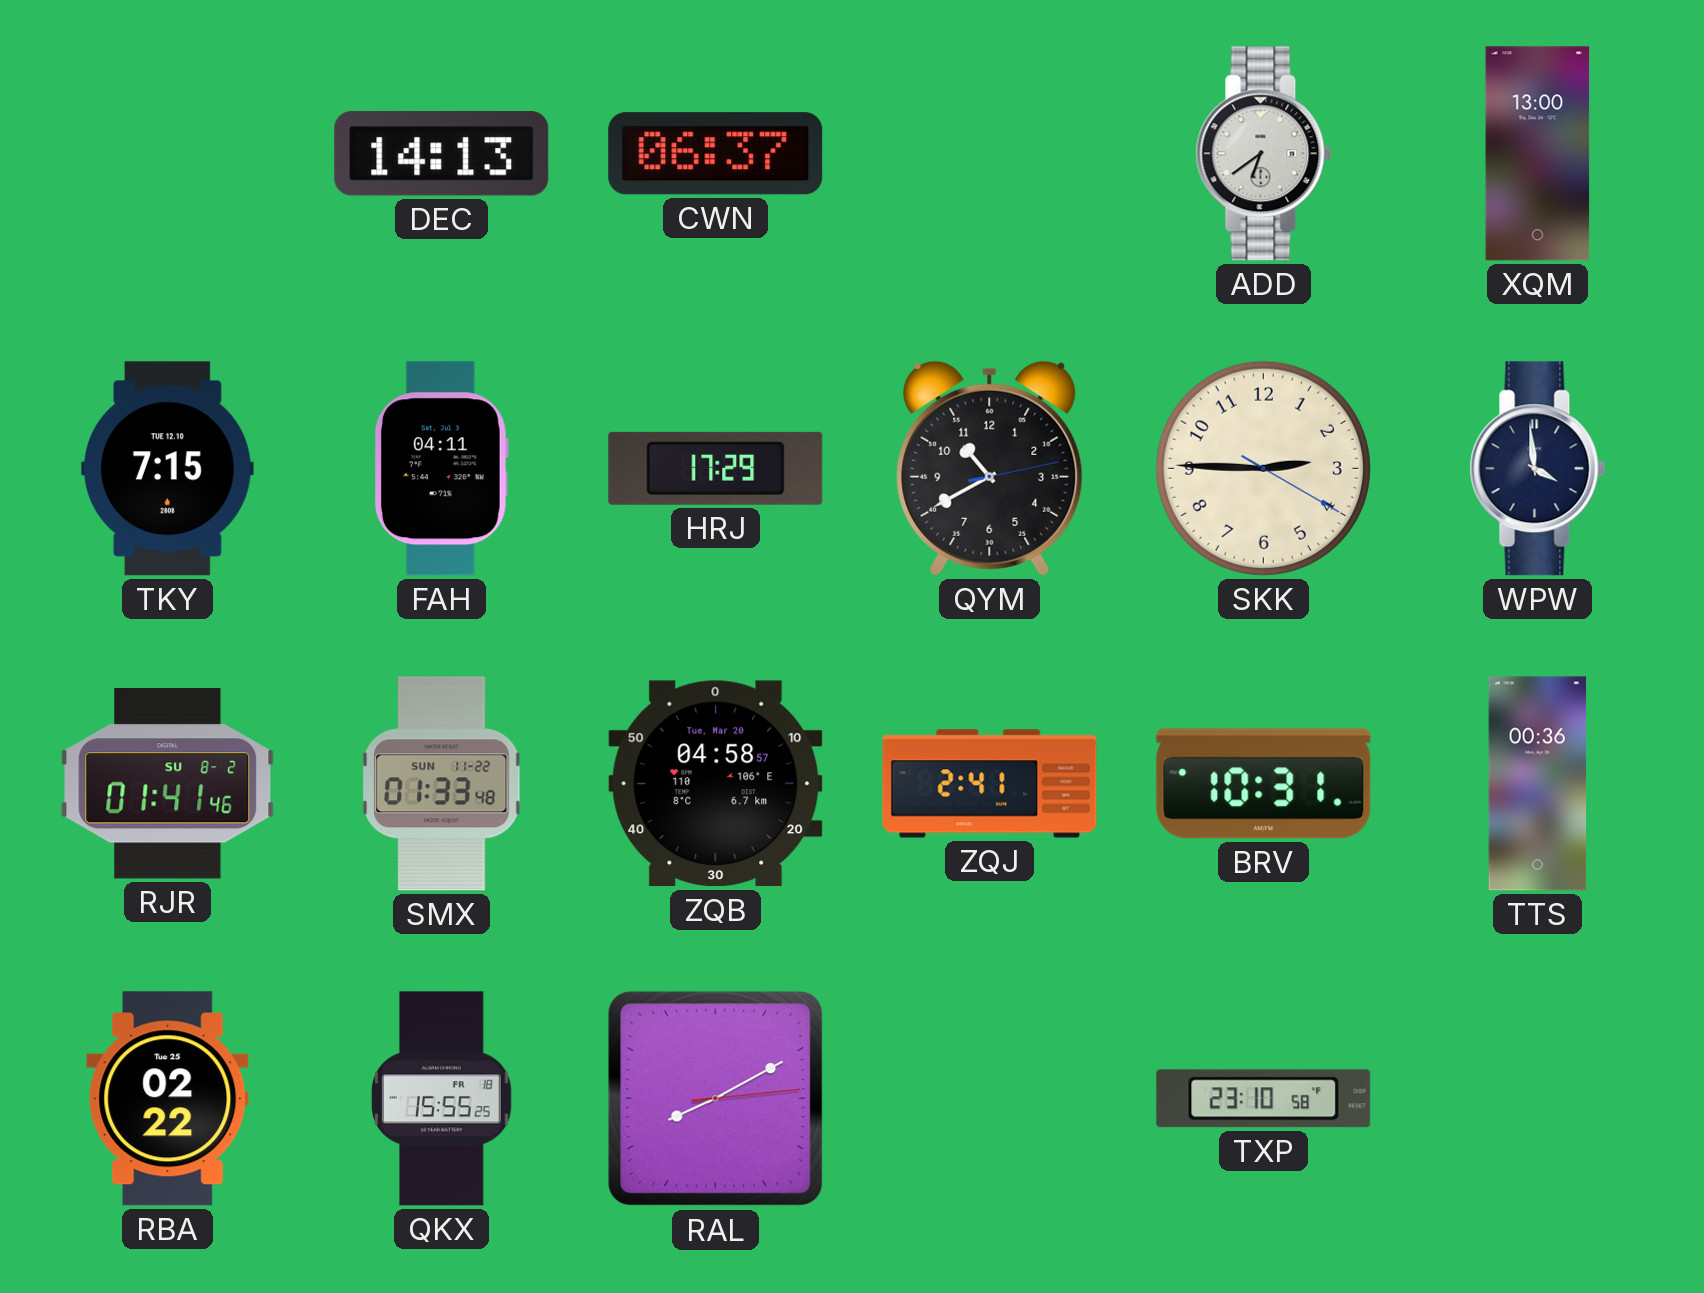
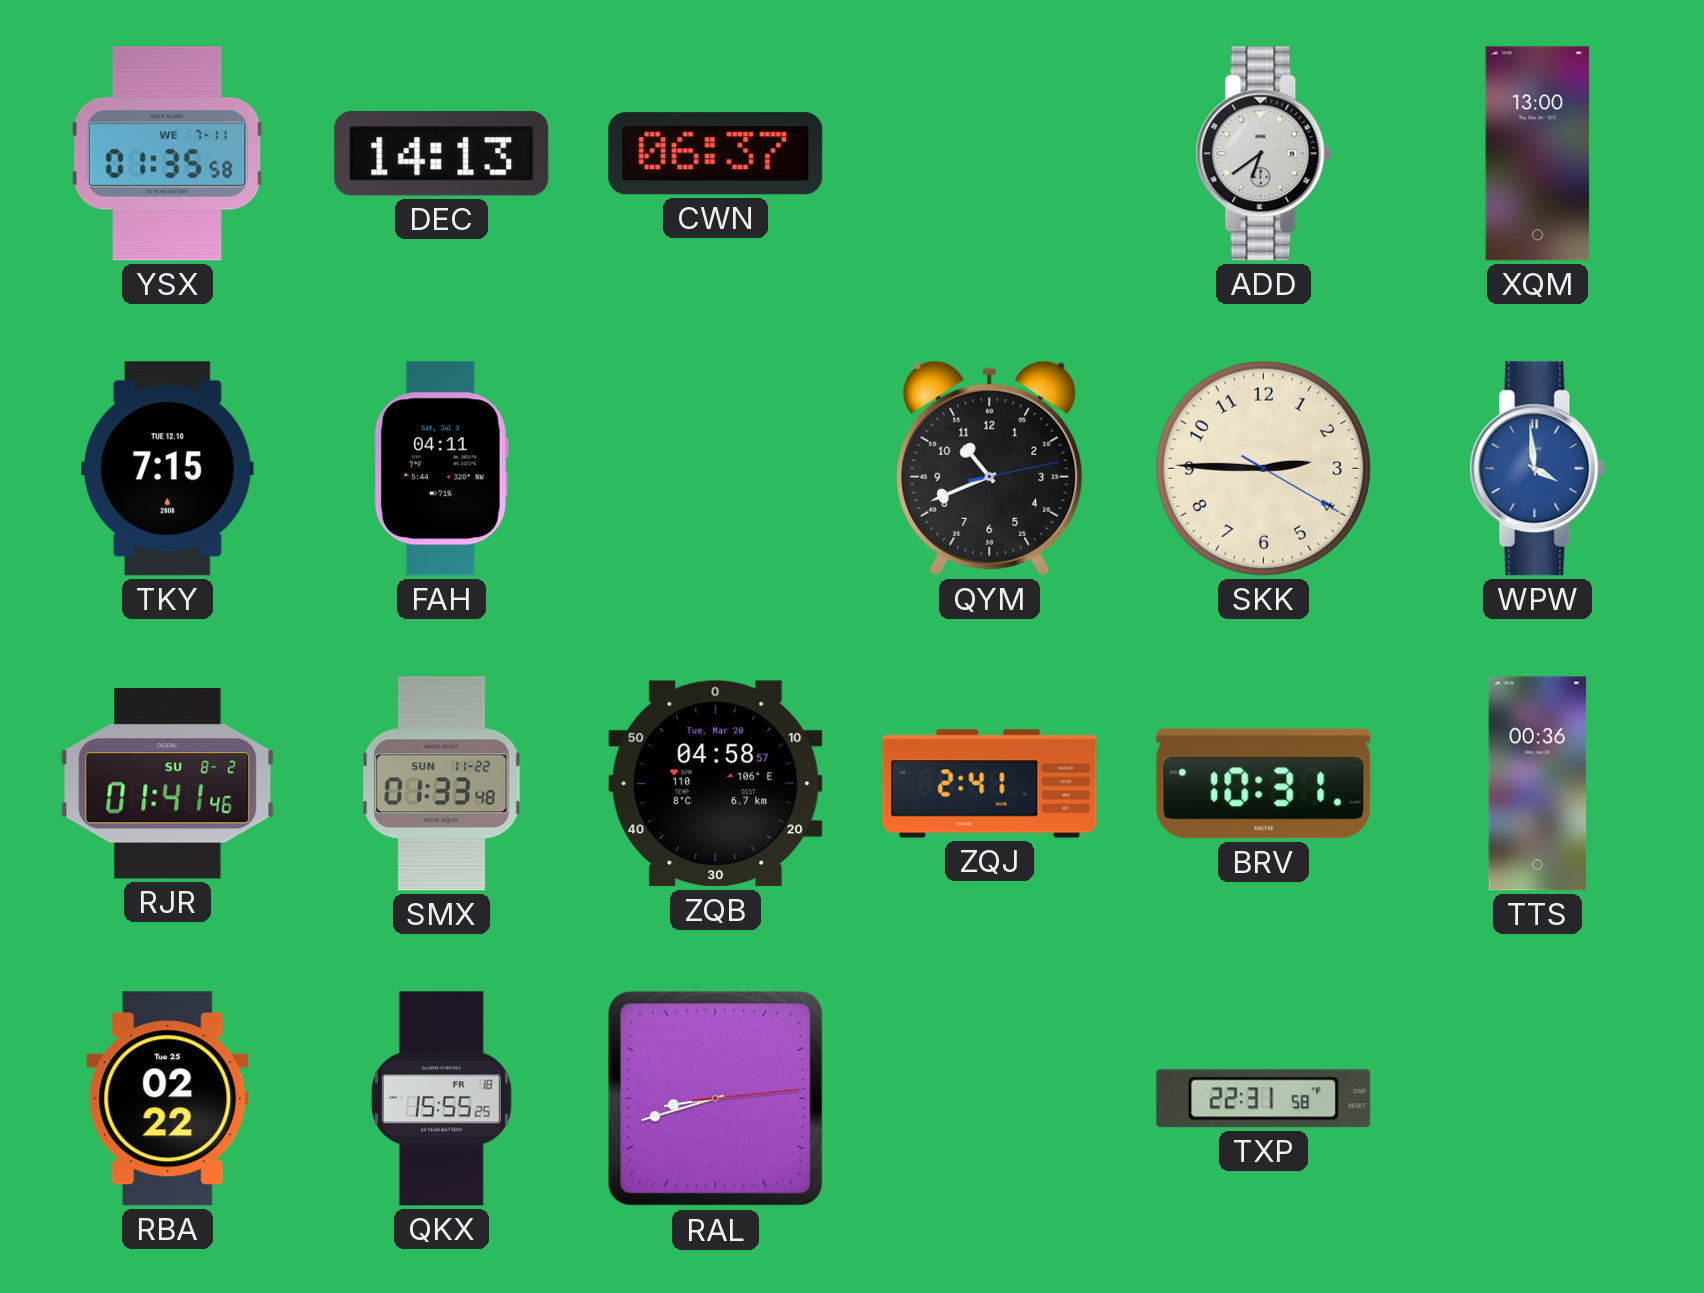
YSX: none -> 01:35 (167, 154)
HRJ: 17:29 -> none (716, 468)
QYM: 10:40 -> 10:41 (990, 468)
WPW dial: navy -> blue (1538, 469)
RAL: 8:10 -> 8:42 (716, 1099)
TXP: 23:10 -> 22:31 (1264, 1099)
